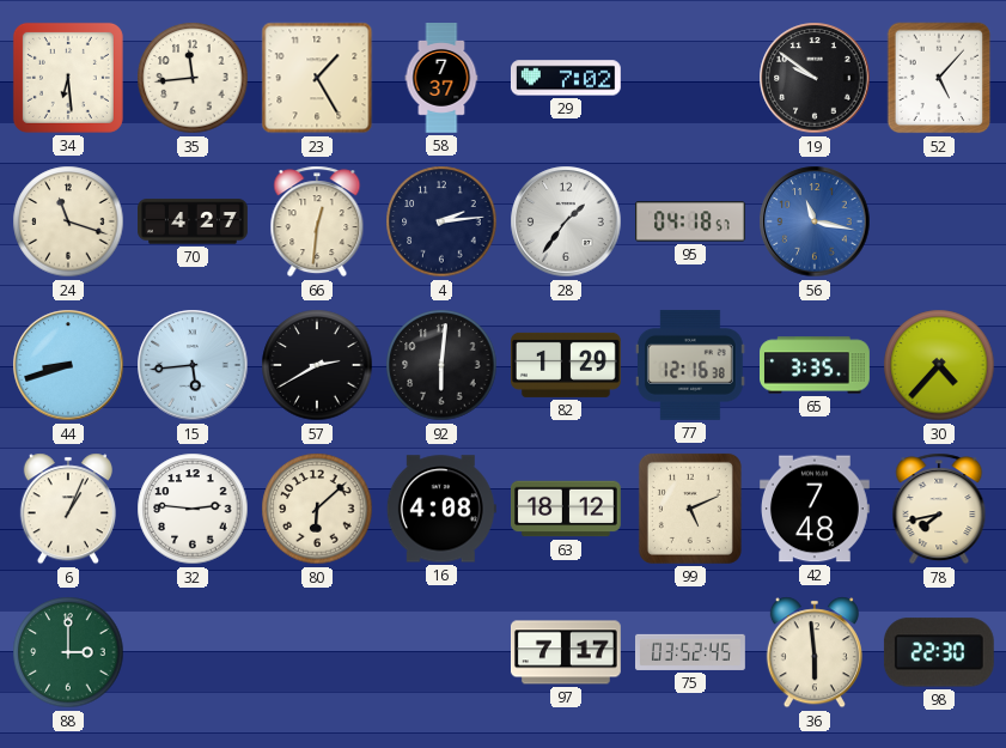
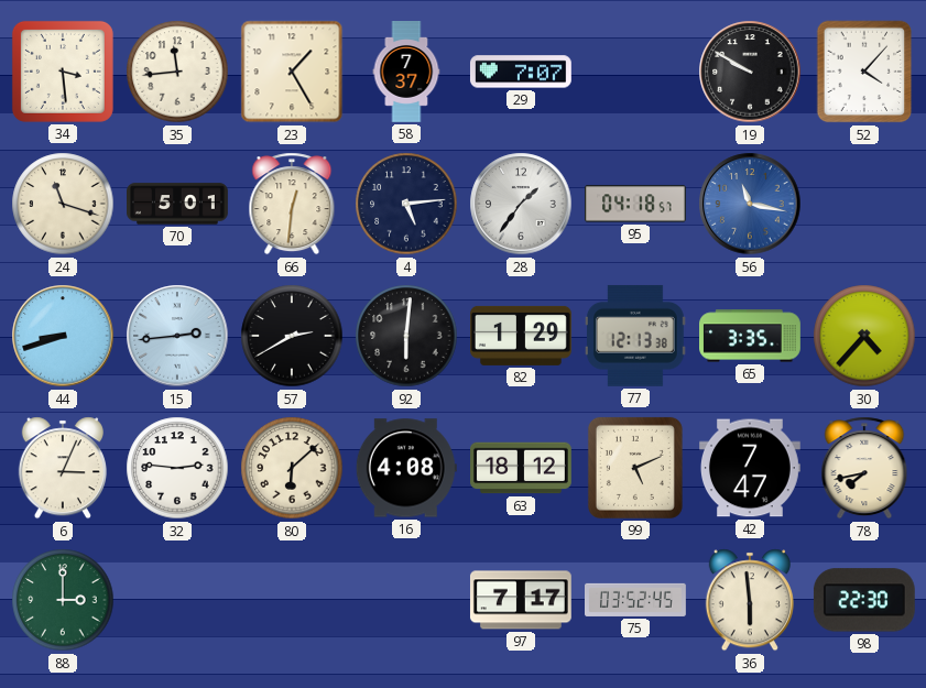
34: 6:29 -> 3:29 (63, 72)
29: 7:02 -> 7:07 (521, 72)
19: 9:51 -> 9:50 (750, 72)
52: 5:07 -> 4:07 (864, 72)
70: 4:27 -> 5:01 (178, 204)
4: 2:14 -> 5:14 (406, 204)
15: 5:44 -> 2:44 (177, 336)
77: 12:16 -> 12:13 (635, 336)
6: 1:04 -> 3:04 (63, 468)
42: 7:48 -> 7:47 (751, 468)
